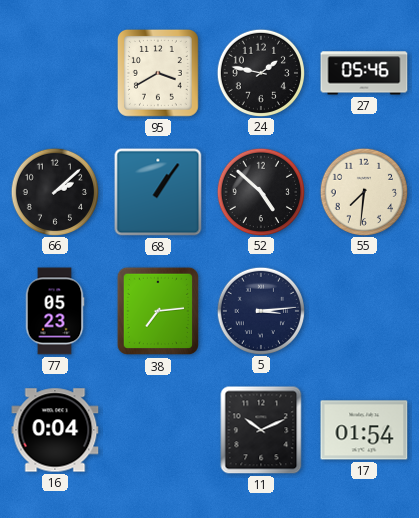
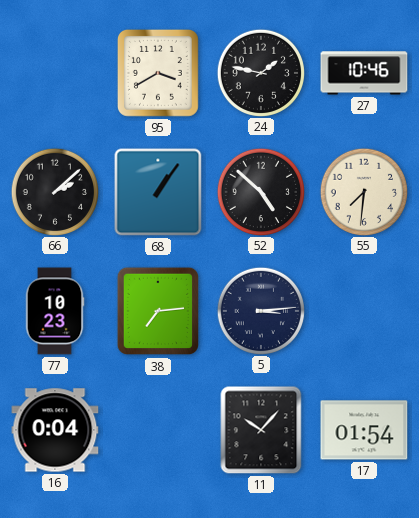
27: 05:46 -> 10:46 (364, 73)
77: 05:23 -> 10:23 (55, 311)
11: 10:11 -> 10:07 (261, 430)
